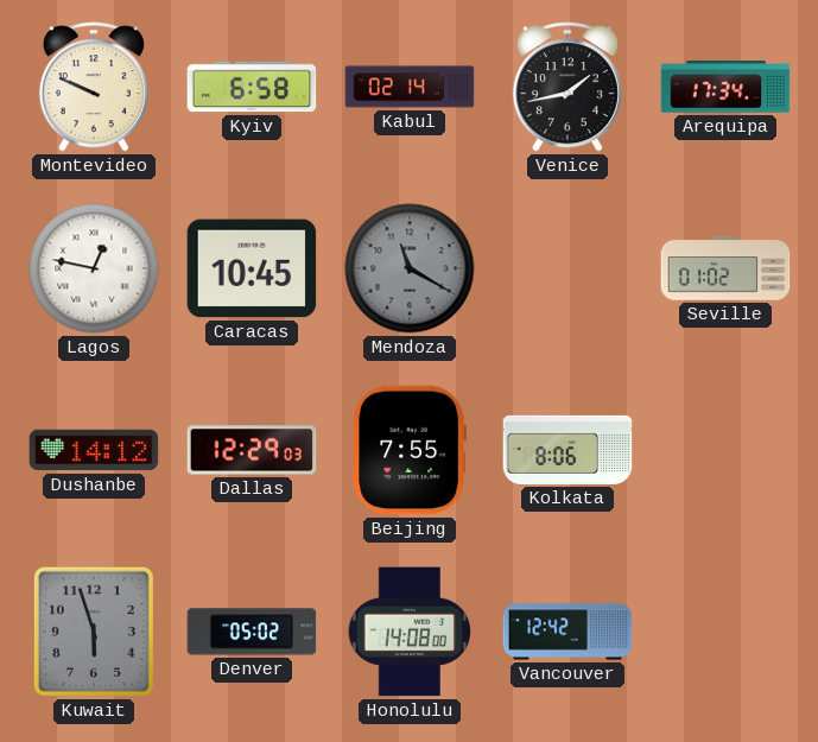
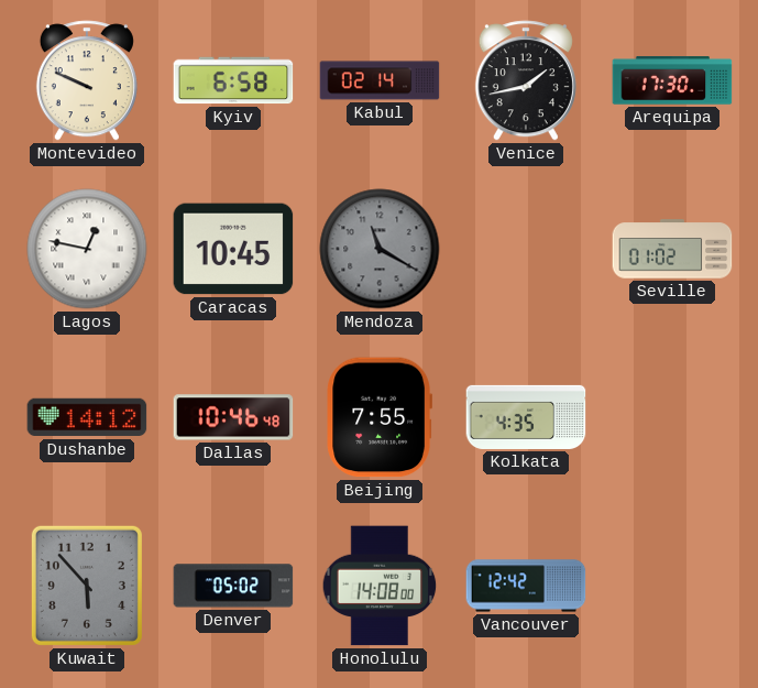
Arequipa: 17:34 -> 17:30 (672, 80)
Dallas: 12:29 -> 10:46 (233, 417)
Kolkata: 8:06 -> 4:35 (526, 417)
Kuwait: 5:57 -> 5:53 (87, 586)
